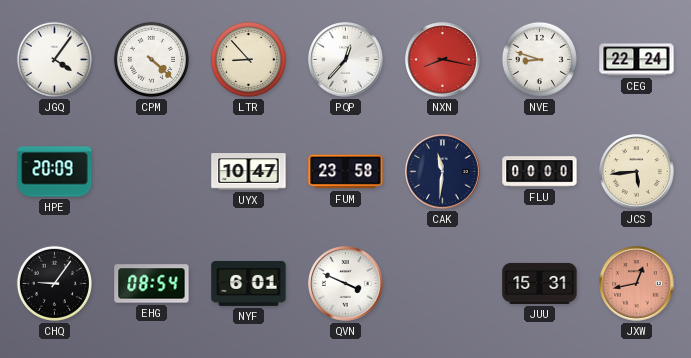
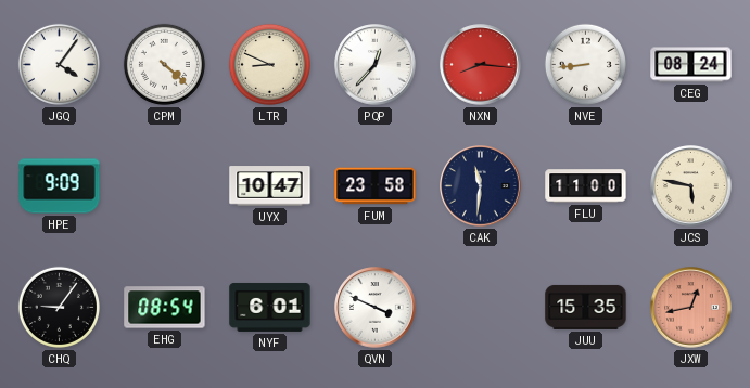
LTR: 8:53 -> 8:49 (269, 64)
NXN: 8:17 -> 8:16 (481, 65)
NVE: 8:48 -> 8:44 (585, 64)
CEG: 22:24 -> 08:24 (691, 65)
HPE: 20:09 -> 9:09 (60, 186)
FLU: 00:00 -> 11:00 (586, 186)
JCS: 5:44 -> 5:47 (691, 186)
JUU: 15:31 -> 15:35 (586, 307)
